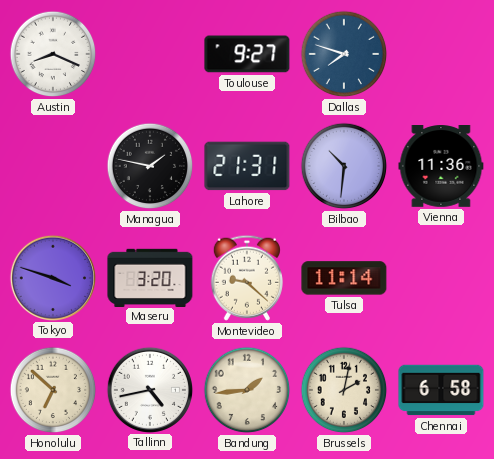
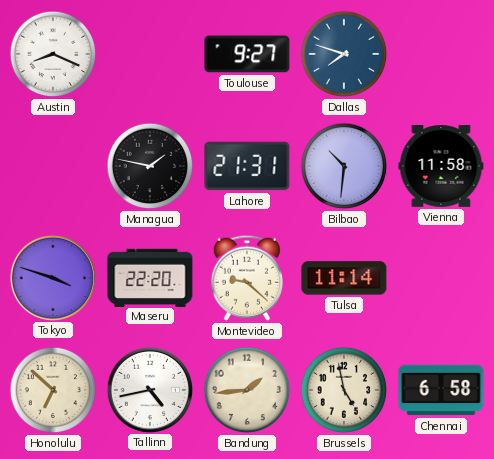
Vienna: 11:36 -> 11:58 (441, 167)
Maseru: 3:20 -> 22:20 (150, 277)
Brussels: 2:02 -> 4:58 (344, 390)
